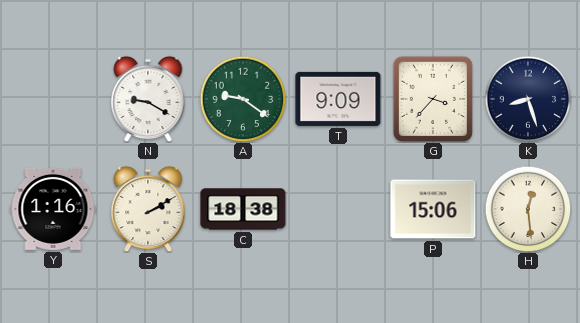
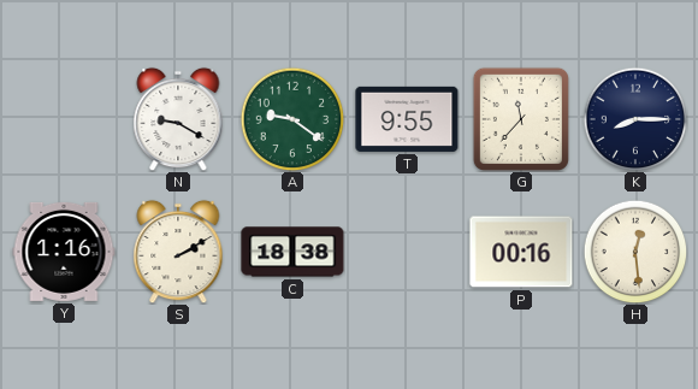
T: 9:09 -> 9:55 (407, 119)
G: 3:37 -> 11:37 (521, 119)
K: 8:27 -> 8:15 (635, 119)
P: 15:06 -> 00:16 (521, 252)
